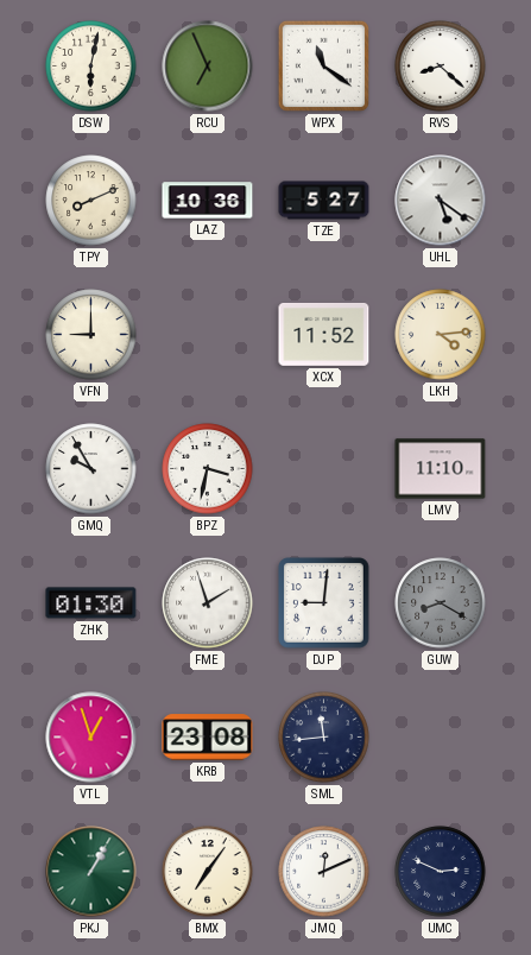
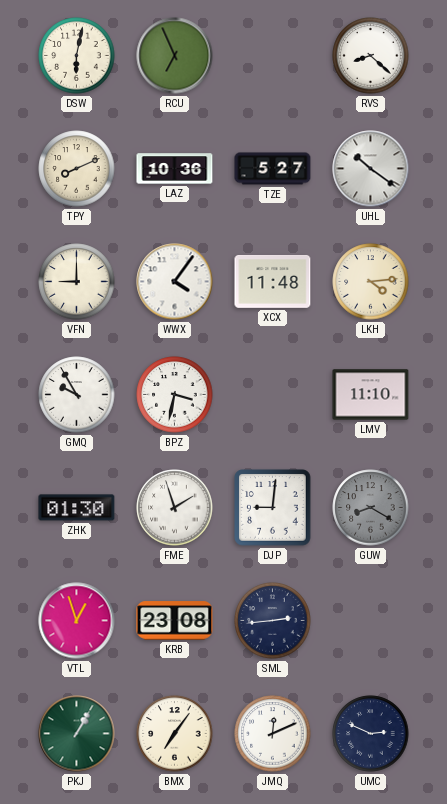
WPX: 11:21 -> none (323, 65)
UHL: 5:21 -> 10:21 (371, 169)
WWX: none -> 4:06 (175, 282)
XCX: 11:52 -> 11:48 (273, 281)
SML: 11:44 -> 2:44 (273, 621)
